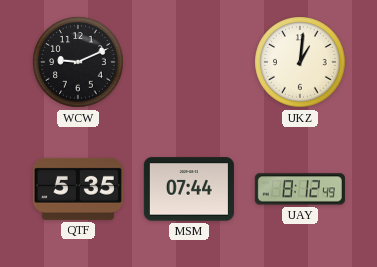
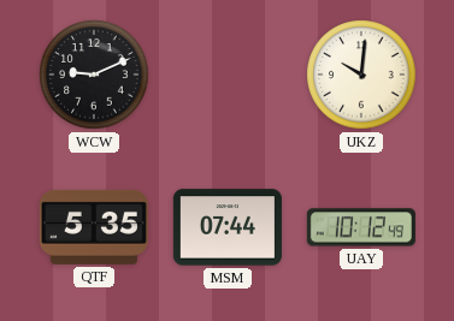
UKZ: 1:01 -> 10:01 (361, 75)
UAY: 8:12 -> 10:12 (361, 227)
